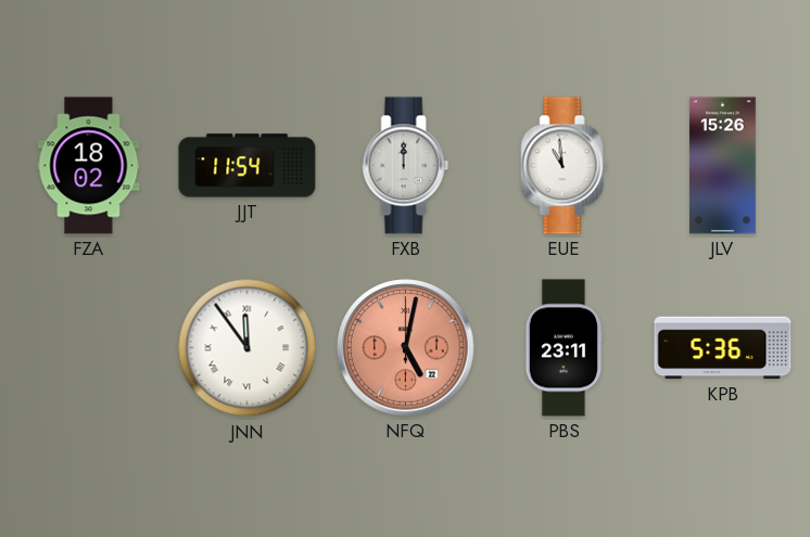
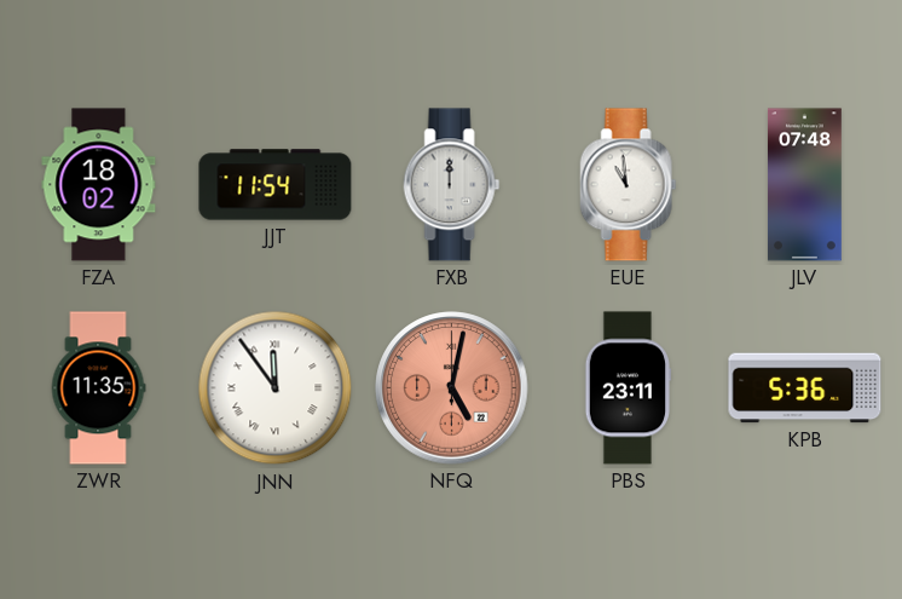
JLV: 15:26 -> 07:48 (805, 185)
ZWR: none -> 11:35 (98, 388)
